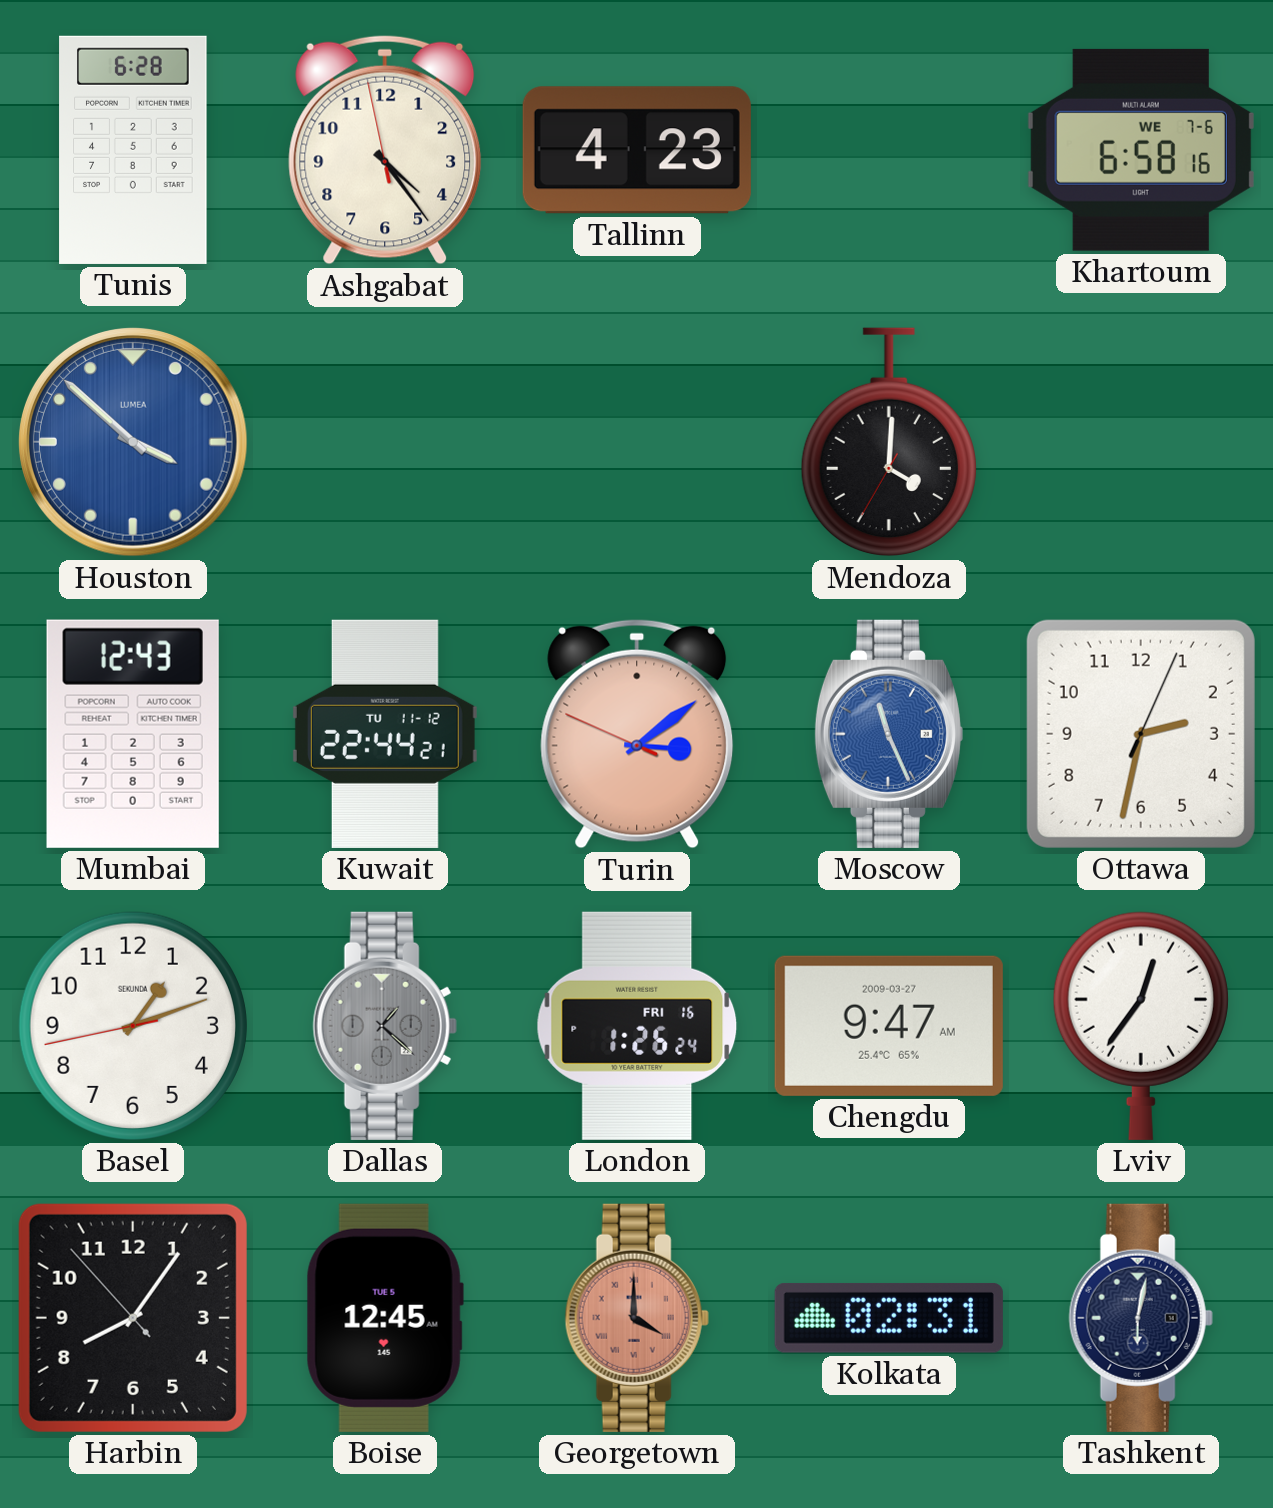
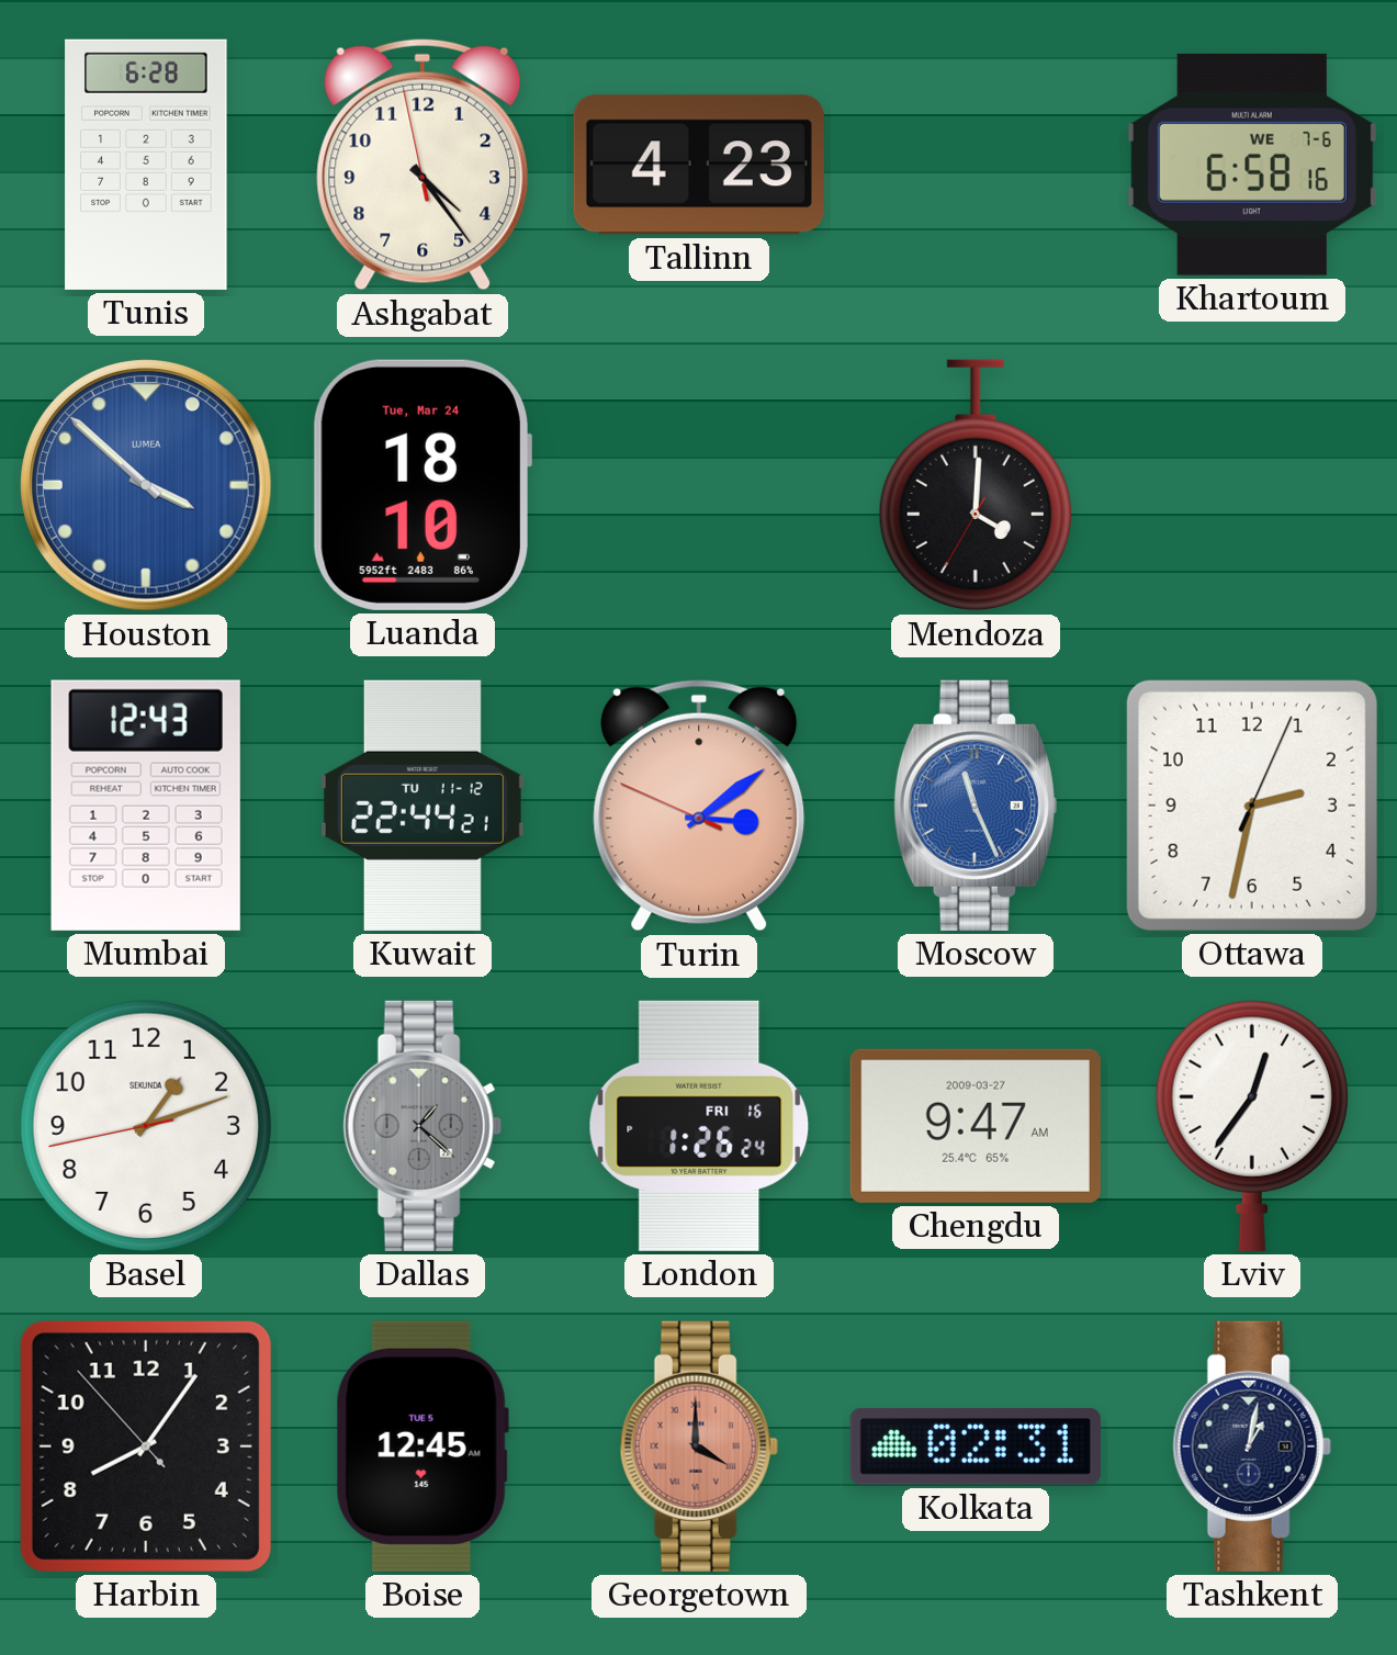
Luanda: none -> 18:10 (421, 485)
Tashkent: 6:02 -> 1:02 (1252, 1446)
